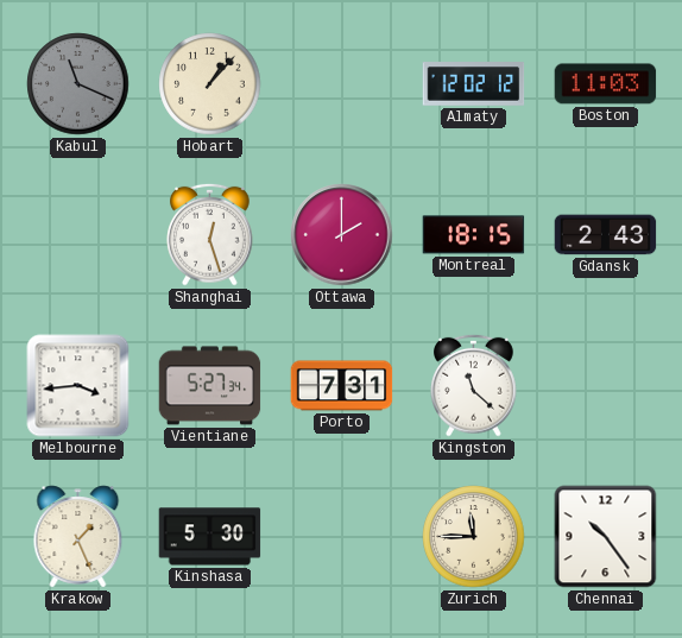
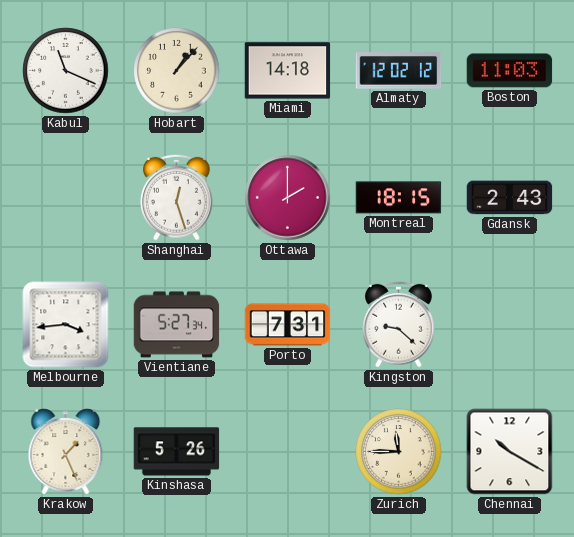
Kabul dial: grey -> white (66, 71)
Miami: none -> 14:18 (288, 71)
Kingston: 11:22 -> 9:22 (399, 324)
Kinshasa: 5:30 -> 5:26 (177, 452)
Chennai: 10:24 -> 10:20 (510, 452)
